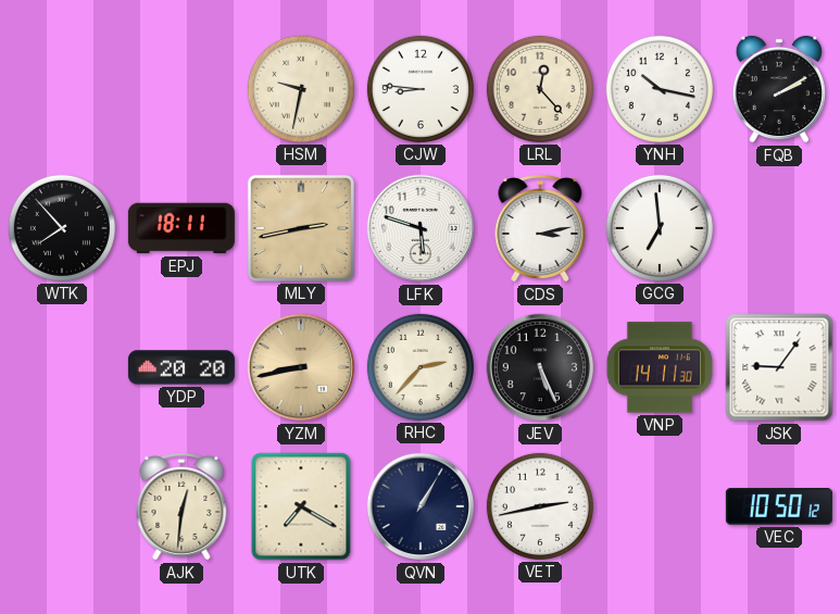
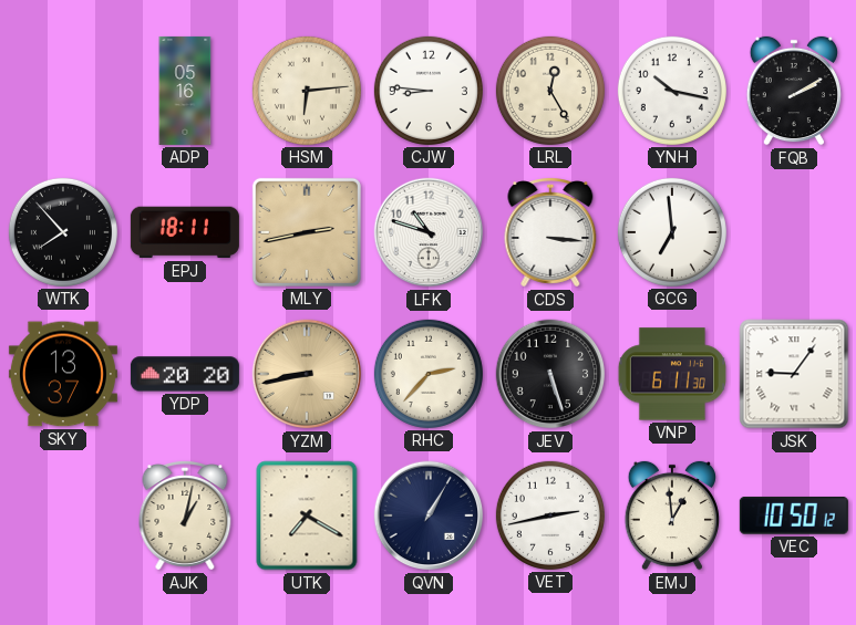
ADP: none -> 05:16 (185, 91)
HSM: 9:32 -> 6:14 (307, 91)
LRL: 12:23 -> 12:25 (550, 91)
LFK: 5:48 -> 10:48 (429, 232)
CDS: 3:13 -> 3:16 (550, 233)
SKY: none -> 13:37 (63, 374)
JEV: 5:26 -> 5:27 (550, 374)
VNP: 14:11 -> 6:11 (672, 374)
AJK: 12:31 -> 1:02 (185, 517)
EMJ: none -> 12:59 (672, 515)
